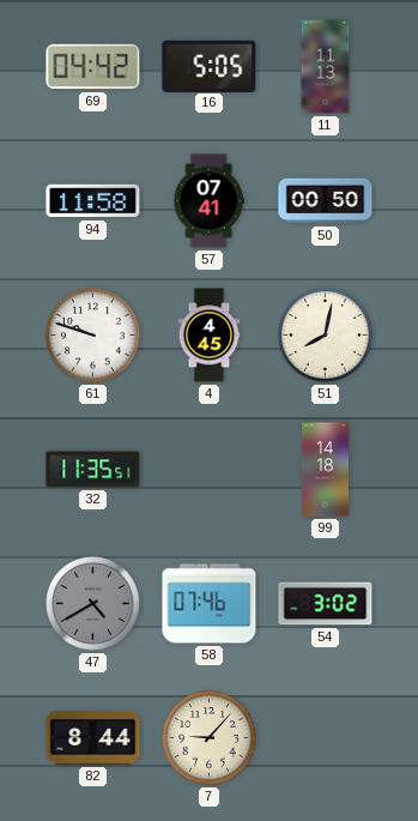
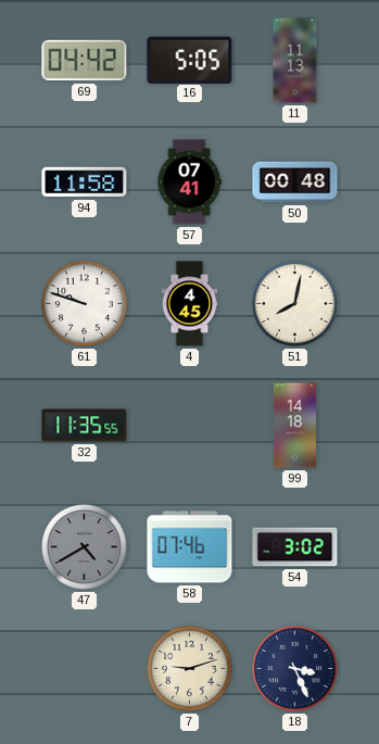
50: 00:50 -> 00:48 (295, 182)
32: 11:35:51 -> 11:35:55 (85, 426)
82: 8:44 -> none (93, 737)
7: 9:07 -> 9:12 (190, 669)
18: none -> 3:26 (295, 669)
